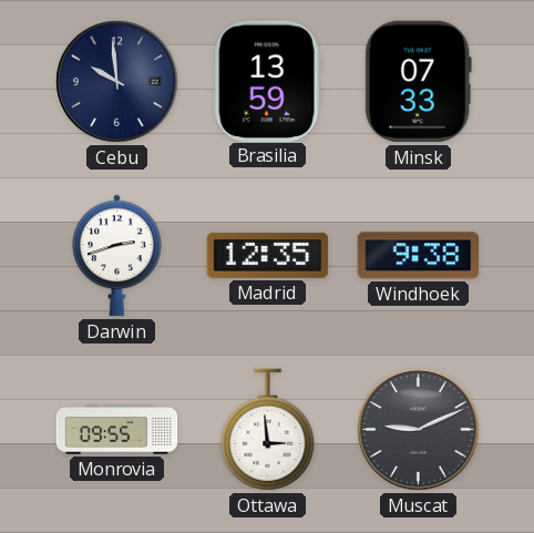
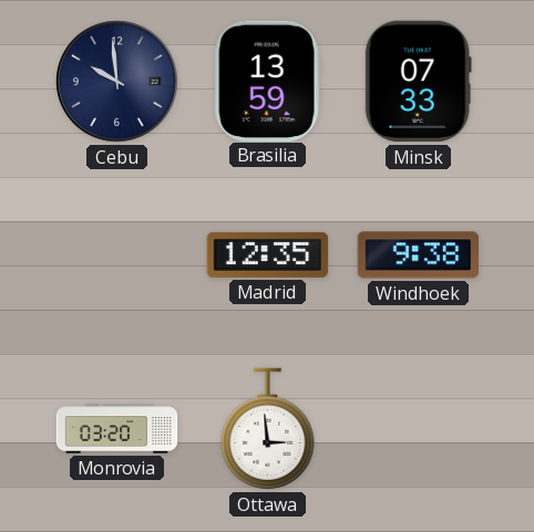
Darwin: 2:42 -> none (117, 256)
Monrovia: 09:55 -> 03:20 (117, 429)
Muscat: 9:11 -> none (419, 430)
